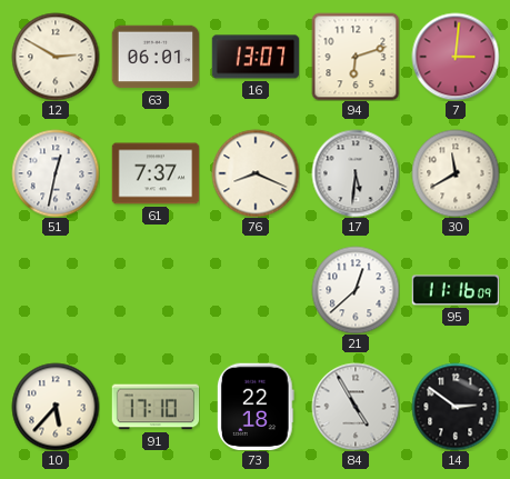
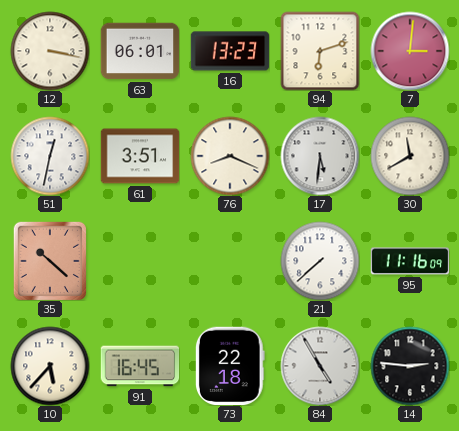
12: 2:50 -> 3:17 (50, 51)
16: 13:07 -> 13:23 (230, 51)
61: 7:37 -> 3:51 (140, 156)
35: none -> 10:22 (49, 261)
21: 12:38 -> 7:38 (320, 261)
91: 17:10 -> 16:45 (140, 366)
14: 2:51 -> 2:46 (410, 366)
